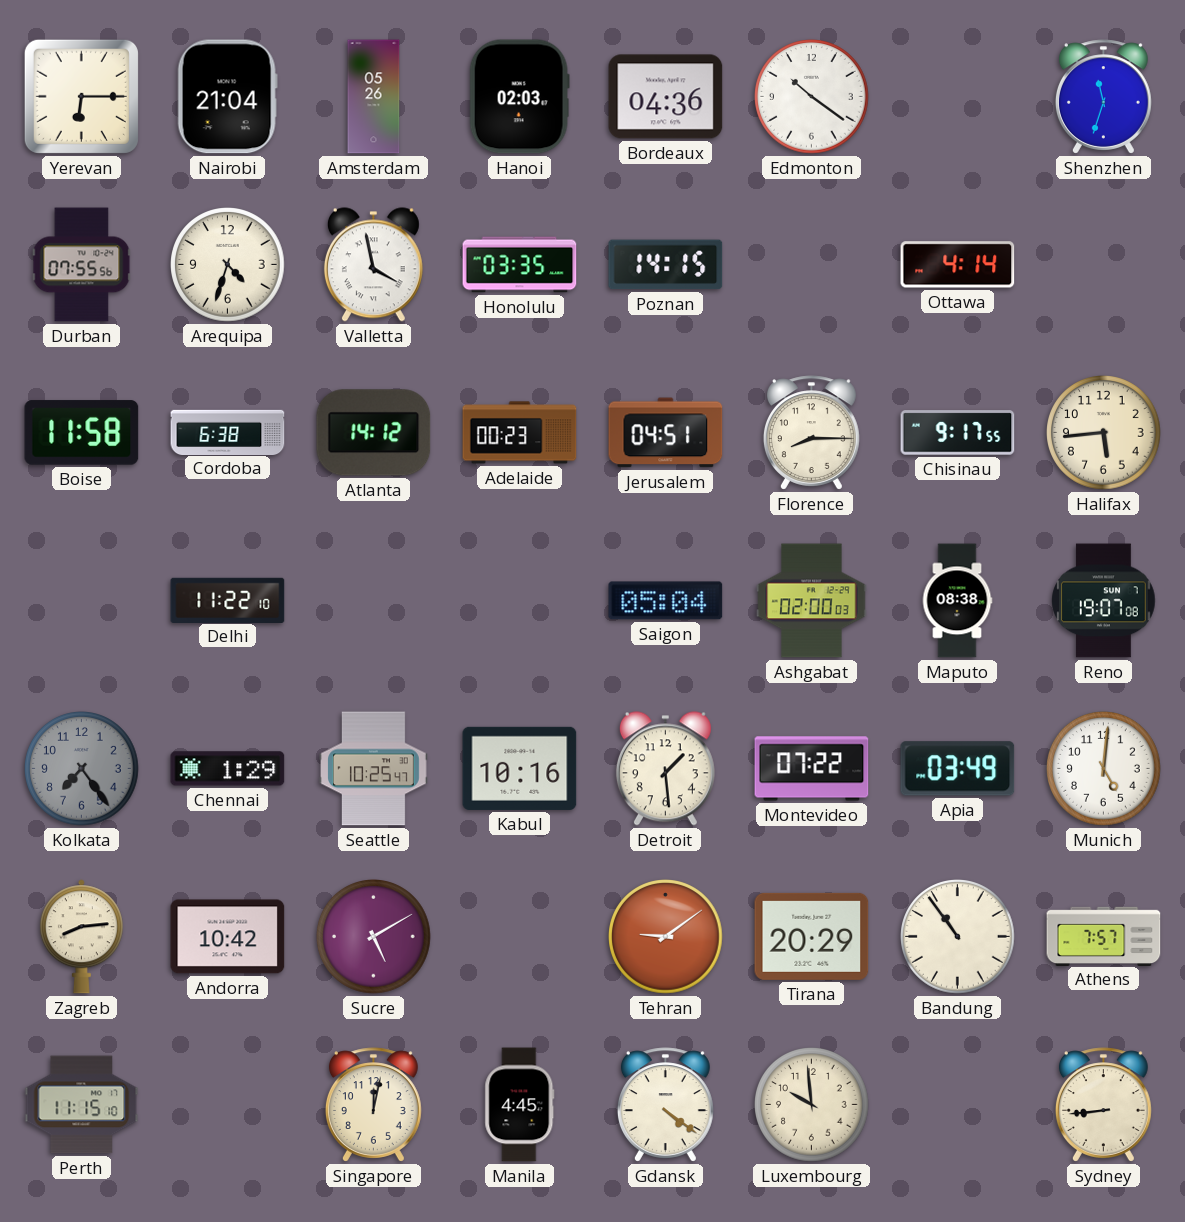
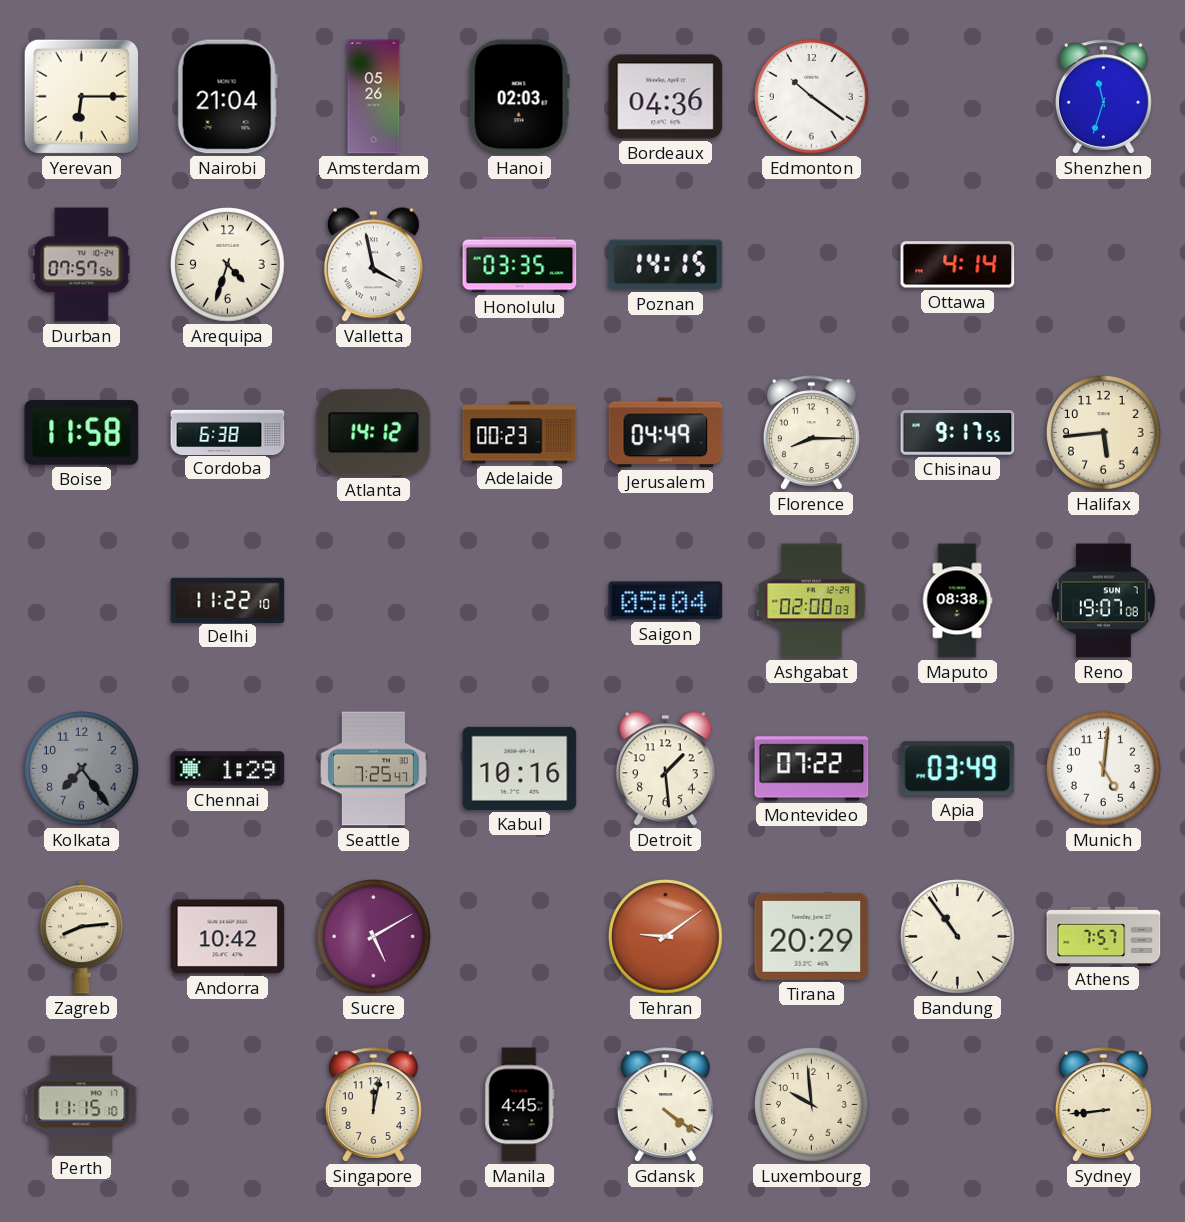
Durban: 07:55 -> 07:57 (82, 265)
Jerusalem: 04:51 -> 04:49 (666, 433)
Seattle: 10:25 -> 7:25 (374, 769)
